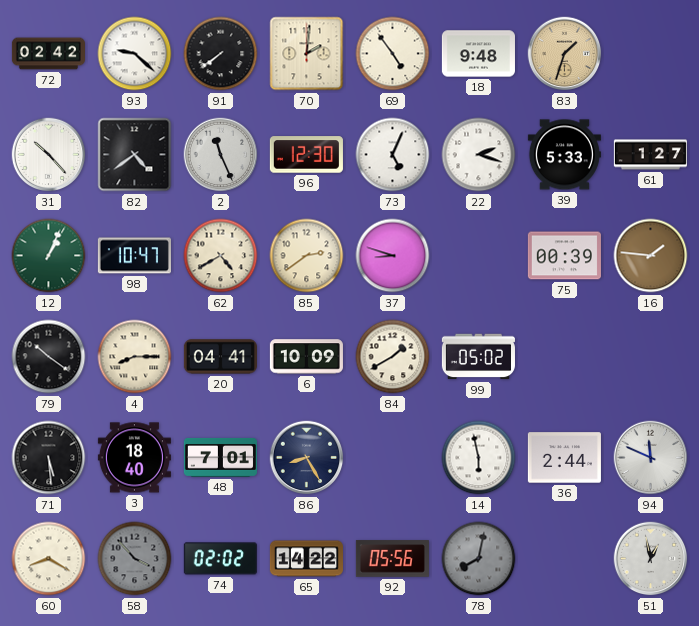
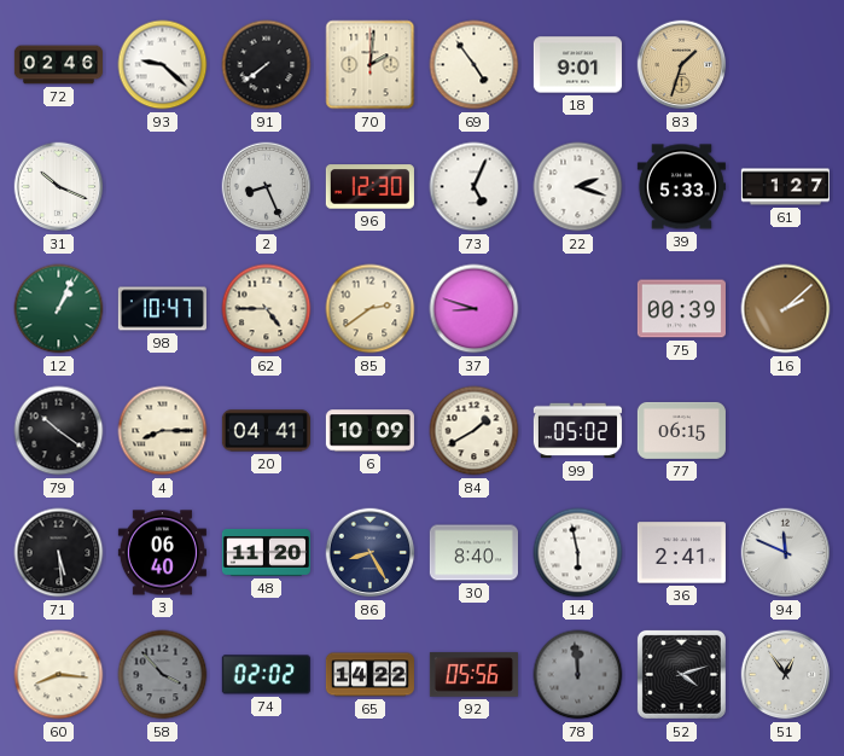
72: 02:42 -> 02:46 (58, 65)
18: 9:48 -> 9:01 (577, 65)
31: 10:23 -> 10:19 (59, 187)
82: 4:39 -> none (135, 155)
2: 11:26 -> 8:26 (267, 187)
62: 4:40 -> 4:45 (267, 309)
16: 1:46 -> 2:08 (786, 309)
77: none -> 06:15 (681, 430)
3: 18:40 -> 06:40 (162, 553)
48: 7:01 -> 11:20 (266, 552)
30: none -> 8:40 (473, 553)
36: 2:44 -> 2:41 (681, 553)
60: 8:20 -> 8:16 (59, 675)
78: 8:02 -> 11:59 (578, 675)
52: none -> 4:12 (681, 674)
51: 12:58 -> 12:54 (786, 675)
